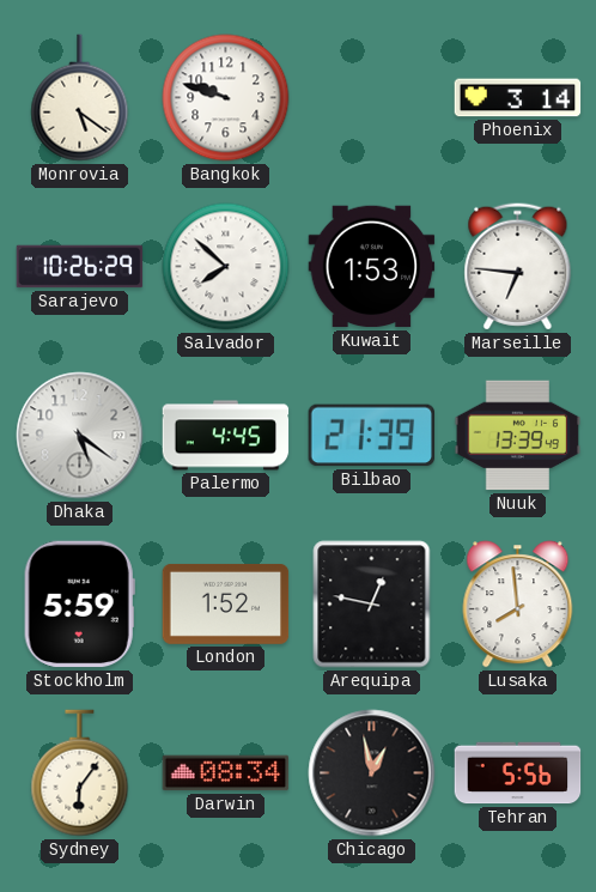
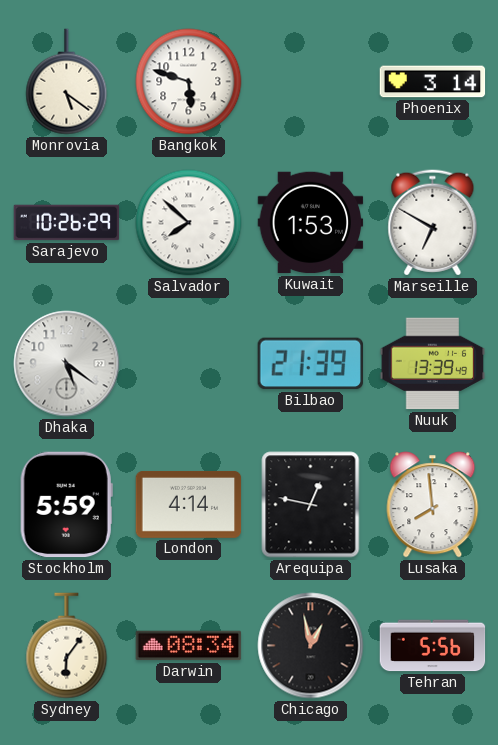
Bangkok: 9:48 -> 5:48 (189, 82)
Marseille: 6:46 -> 6:50 (433, 223)
Palermo: 4:45 -> none (226, 436)
London: 1:52 -> 4:14 (189, 504)
